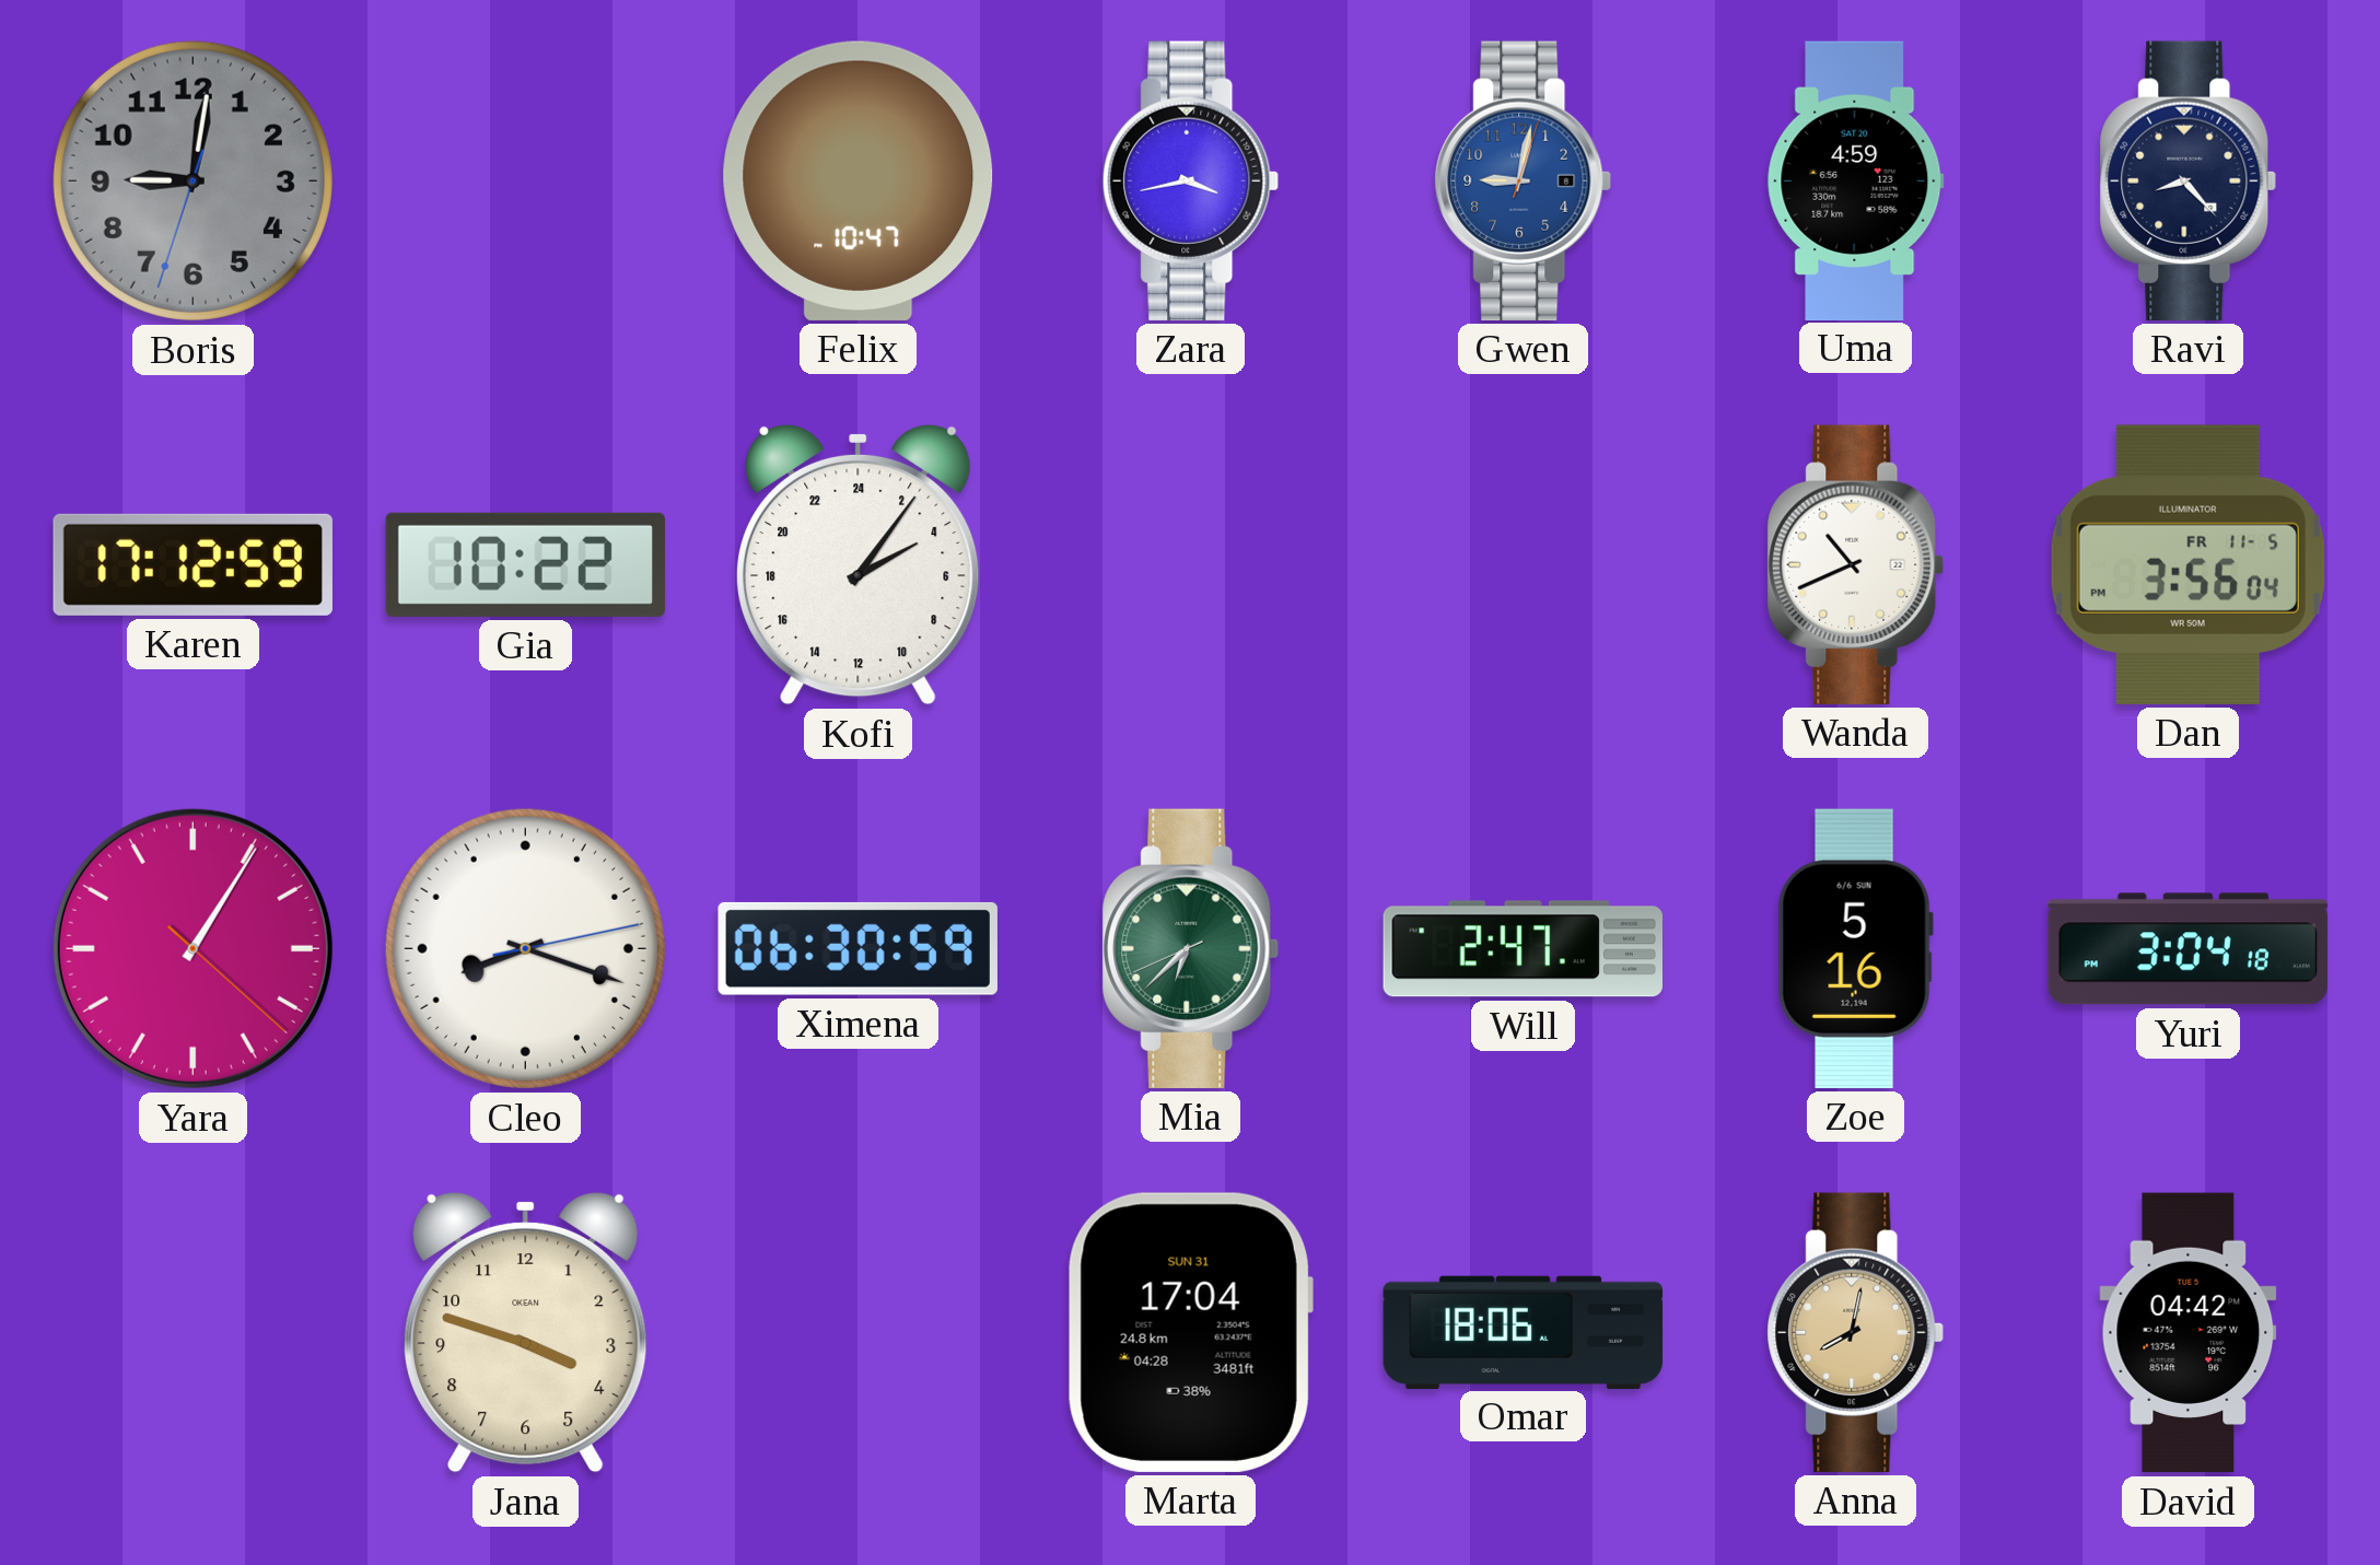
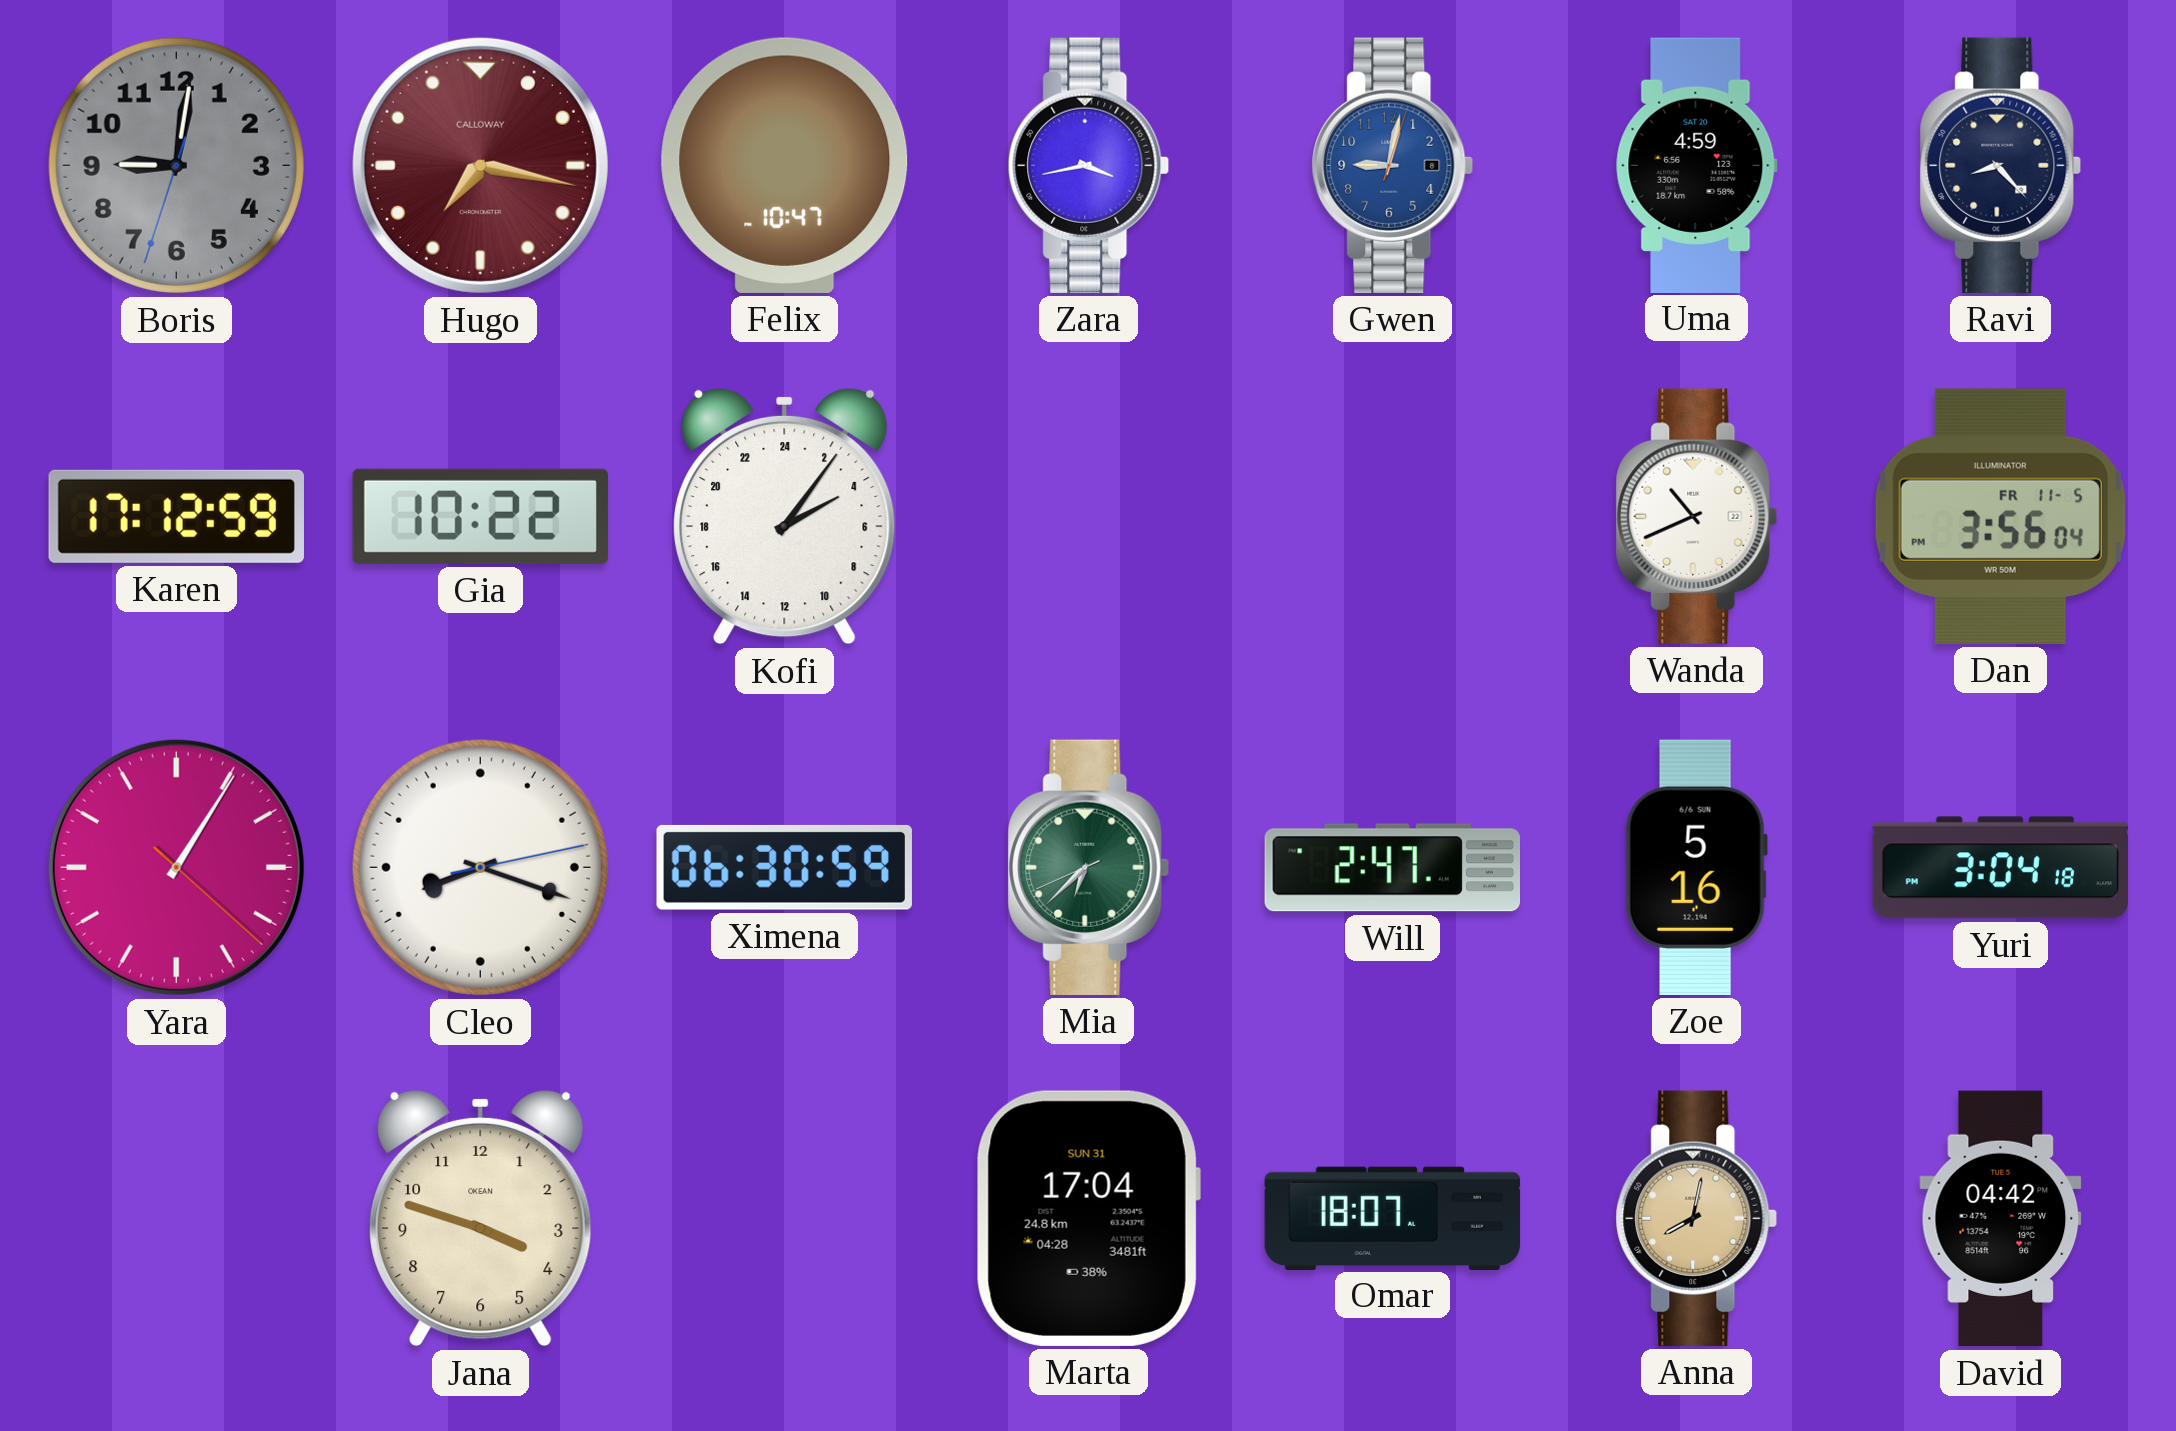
Hugo: none -> 7:17 (480, 165)
Omar: 18:06 -> 18:07 (1393, 1218)
